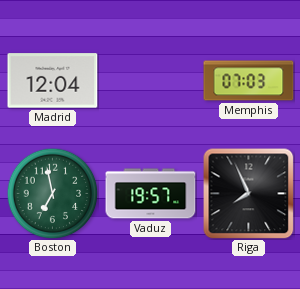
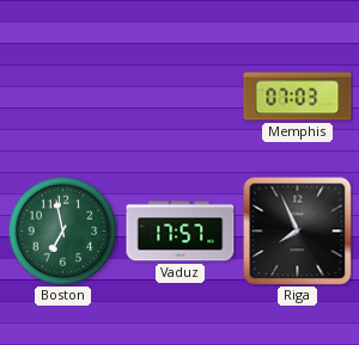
Madrid: 12:04 -> none (53, 81)
Vaduz: 19:57 -> 17:57 (181, 232)
